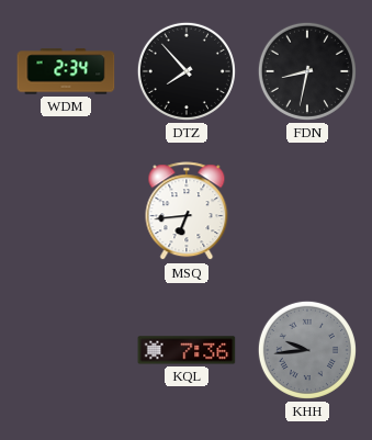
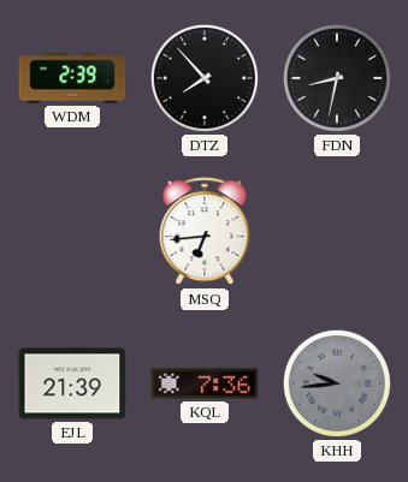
WDM: 2:34 -> 2:39 (72, 78)
EJL: none -> 21:39 (72, 383)
